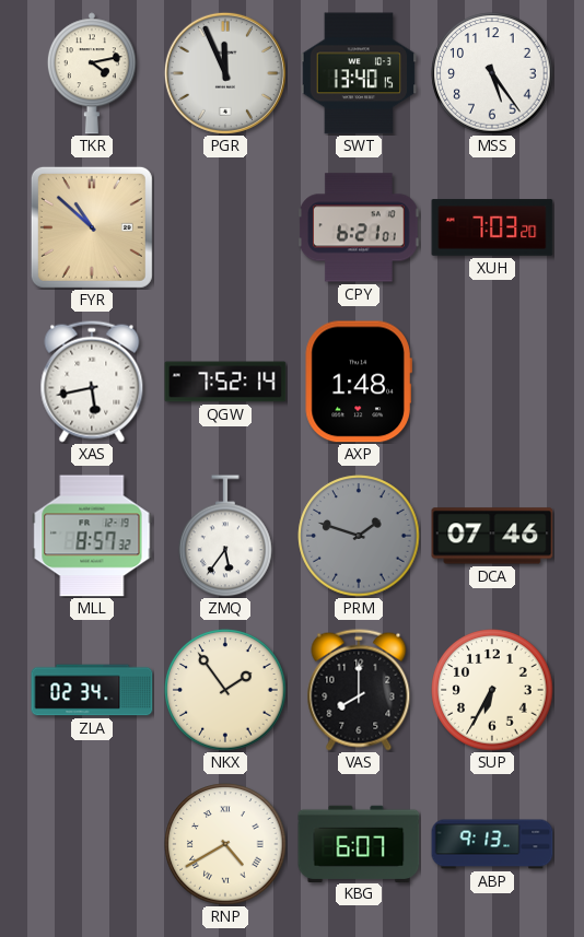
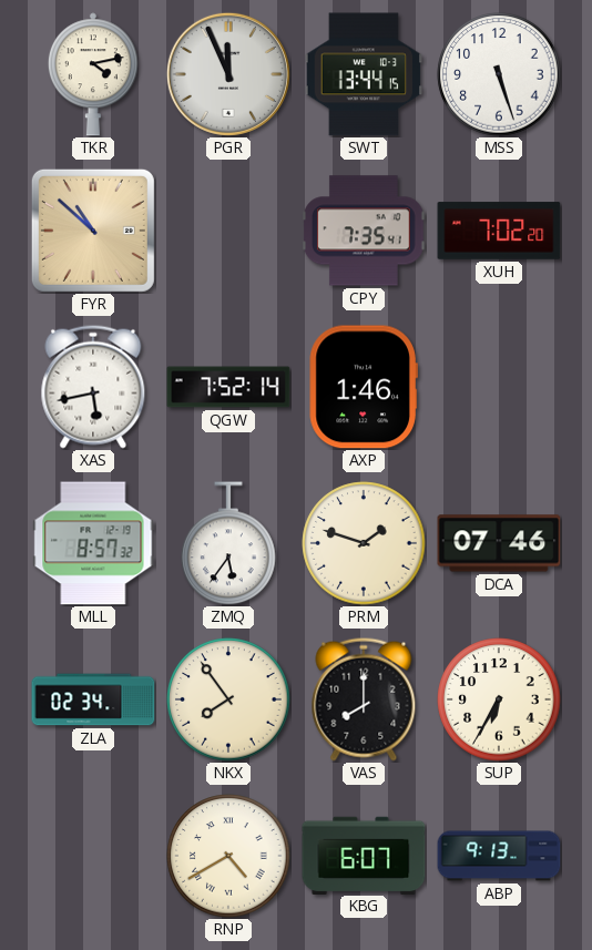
SWT: 13:40 -> 13:44 (364, 74)
MSS: 5:24 -> 5:27 (499, 74)
CPY: 6:21 -> 7:35 (365, 231)
XUH: 7:03 -> 7:02 (499, 231)
AXP: 1:48 -> 1:46 (364, 387)
PRM dial: grey -> cream (364, 543)
NKX: 1:54 -> 7:54 (228, 699)
